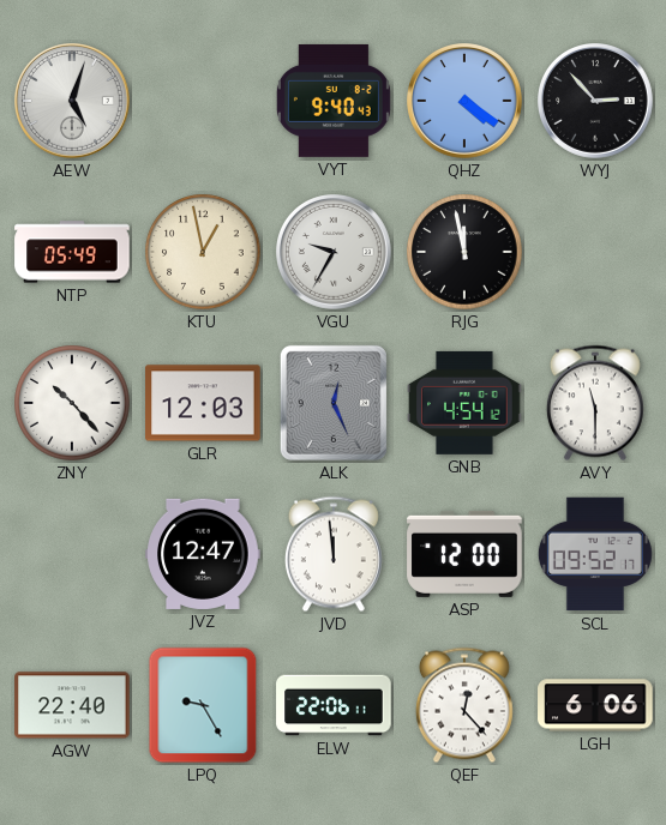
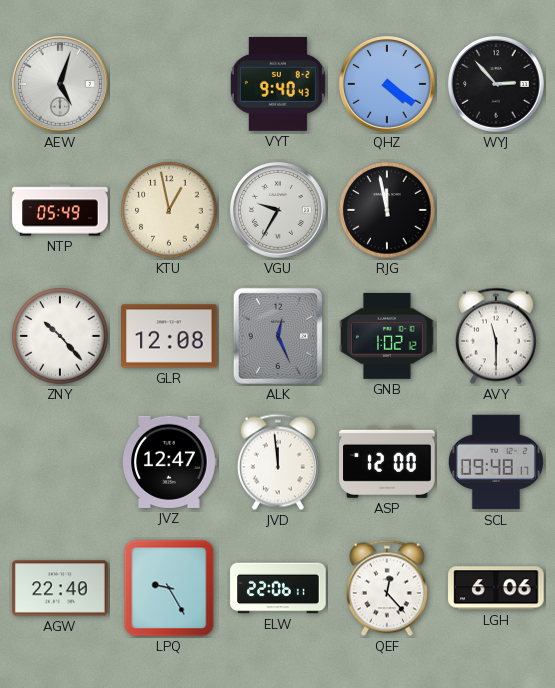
GLR: 12:03 -> 12:08 (169, 336)
GNB: 4:54 -> 1:02 (387, 336)
SCL: 09:52 -> 09:48 (496, 462)
